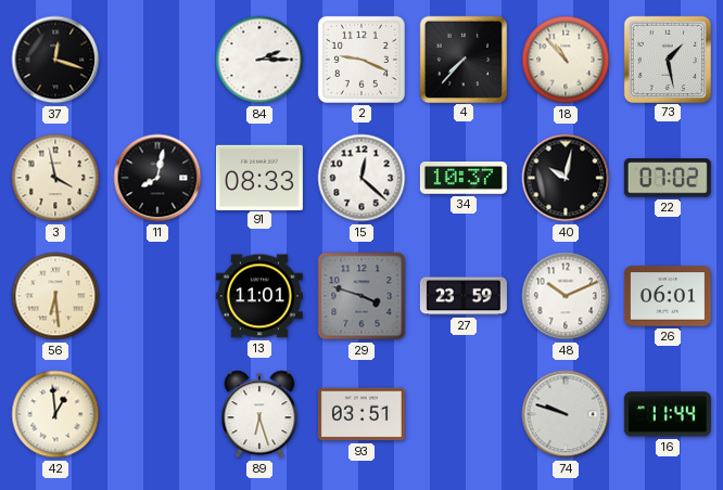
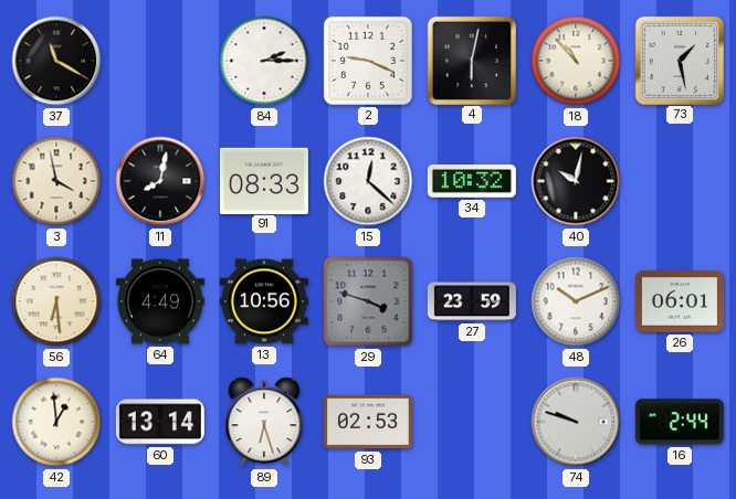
37: 12:18 -> 11:20 (56, 61)
4: 7:37 -> 6:02 (471, 60)
34: 10:37 -> 10:32 (472, 182)
22: 07:02 -> none (668, 178)
64: none -> 4:49 (160, 301)
13: 11:01 -> 10:56 (264, 301)
60: none -> 13:14 (160, 422)
93: 03:51 -> 02:53 (368, 422)
16: 11:44 -> 2:44 (680, 422)
